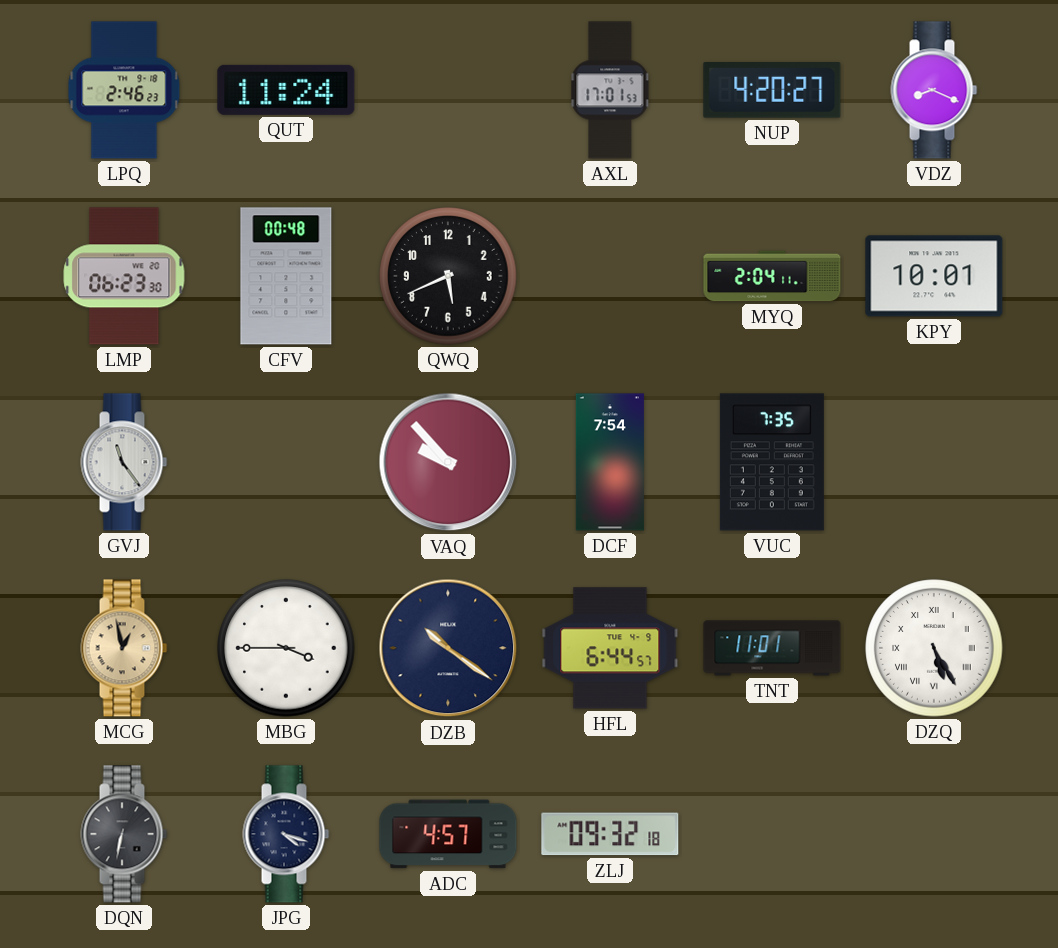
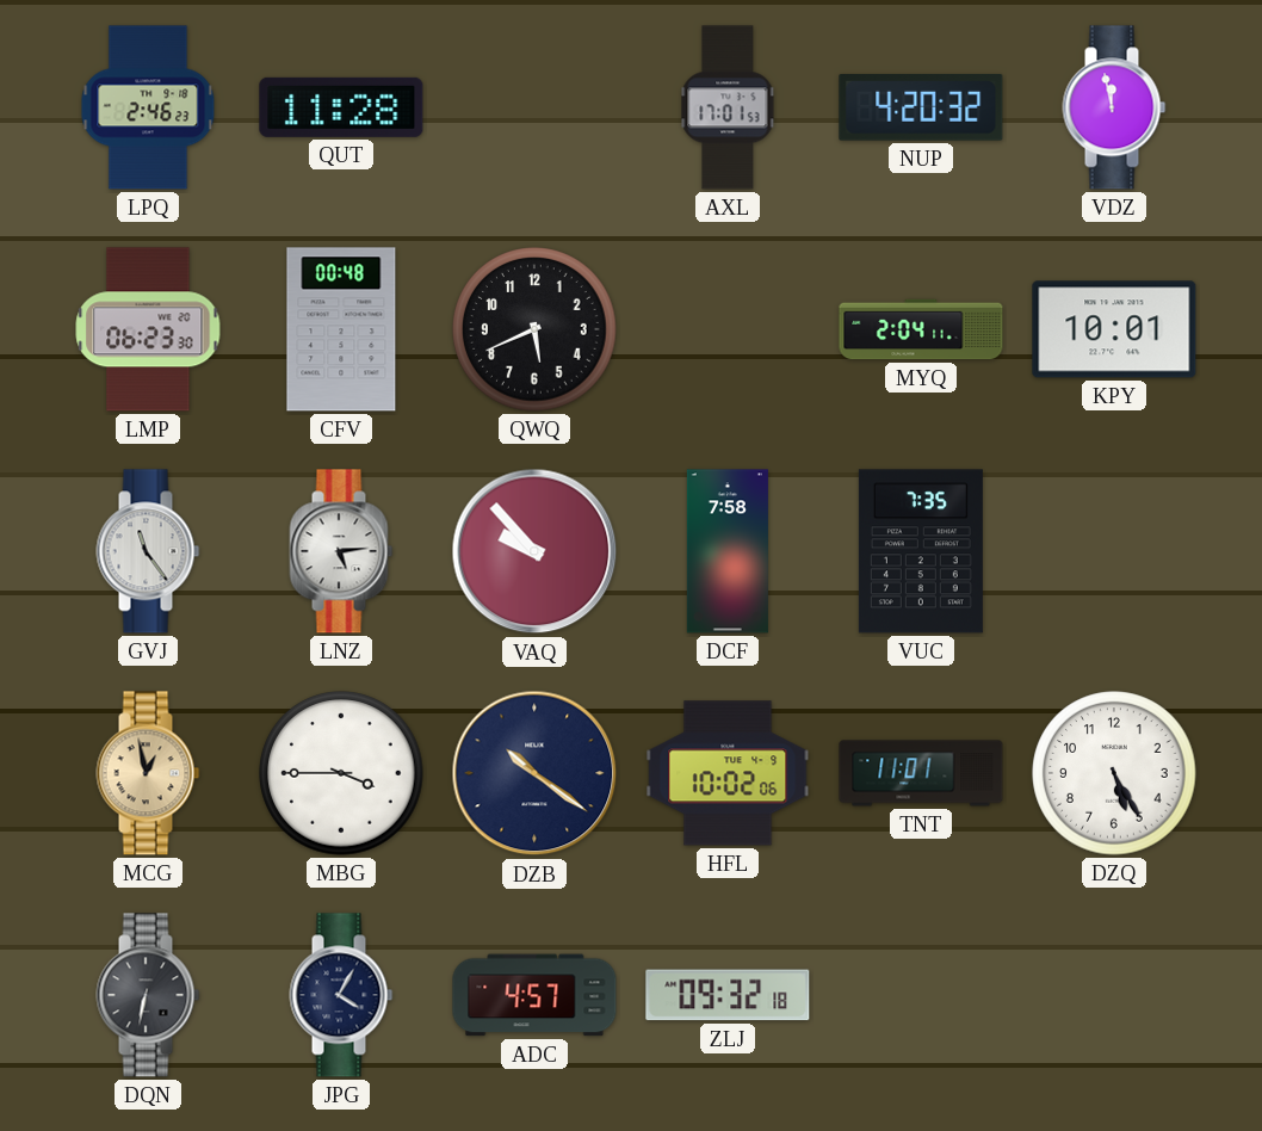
QUT: 11:24 -> 11:28 (341, 107)
NUP: 4:20:27 -> 4:20:32 (921, 107)
VDZ: 8:19 -> 11:58 (1114, 107)
LNZ: none -> 5:14 (341, 551)
DCF: 7:54 -> 7:58 (728, 551)
HFL: 6:44 -> 10:02 (728, 773)
DZQ numerals: Roman -> Arabic (1114, 773)
JPG: 4:18 -> 4:05 (341, 995)
